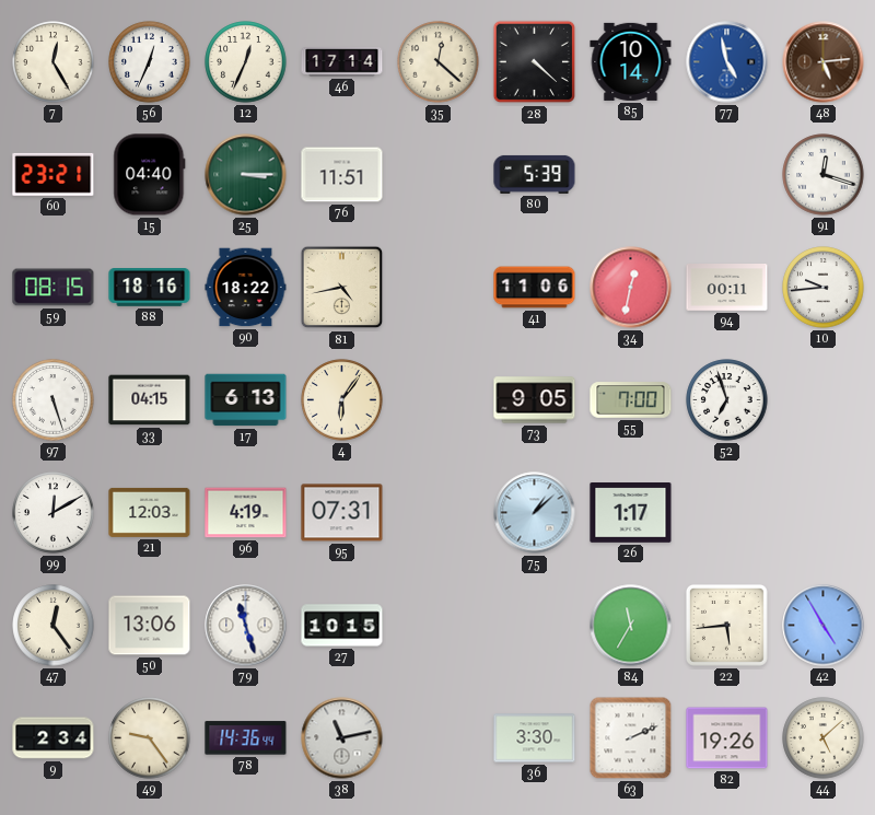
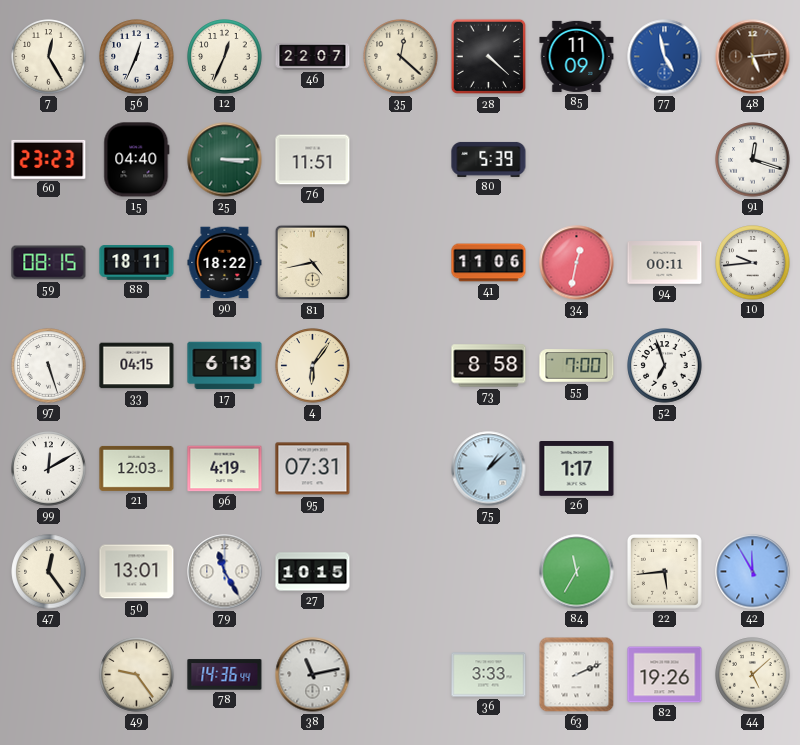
46: 17:14 -> 22:07 (313, 57)
85: 10:14 -> 11:09 (577, 56)
60: 23:21 -> 23:23 (49, 159)
88: 18:16 -> 18:11 (137, 263)
73: 9:05 -> 8:58 (489, 366)
50: 13:06 -> 13:01 (137, 572)
79: 11:27 -> 11:25 (225, 572)
42: 4:55 -> 11:55 (753, 572)
9: 2:34 -> none (54, 738)
36: 3:30 -> 3:33 (489, 675)
